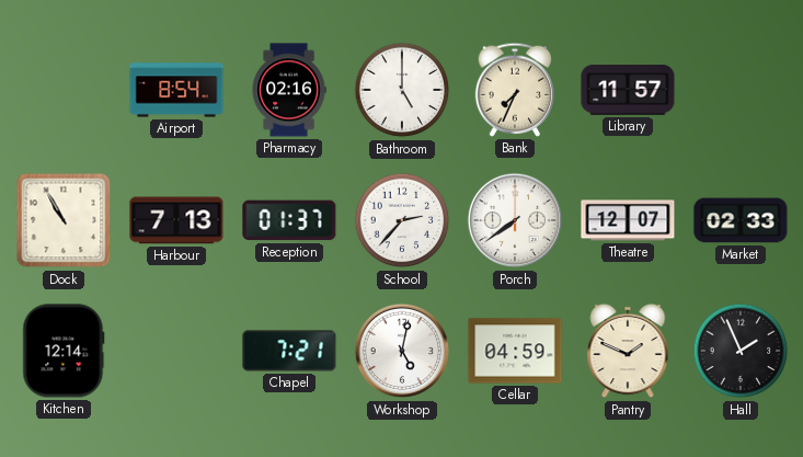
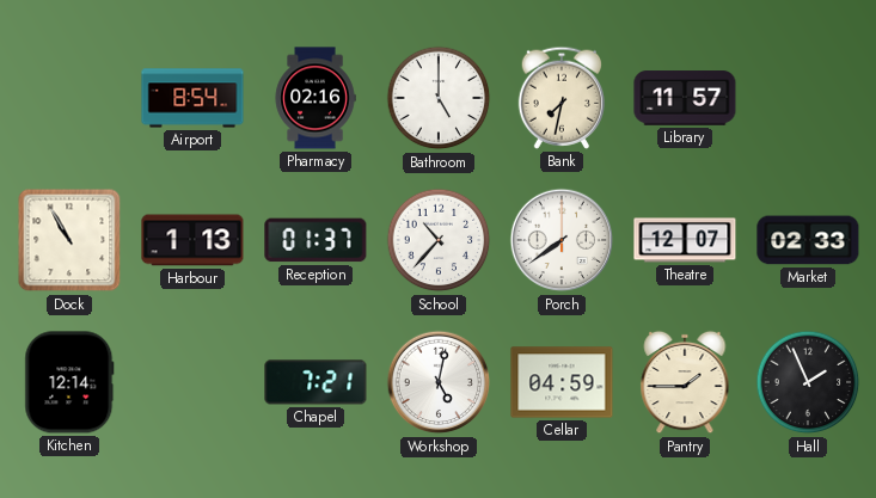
Bank: 7:34 -> 7:32 (560, 98)
Harbour: 7:13 -> 1:13 (192, 240)
School: 2:37 -> 10:37 (439, 240)
Pantry: 1:49 -> 1:45 (685, 382)
